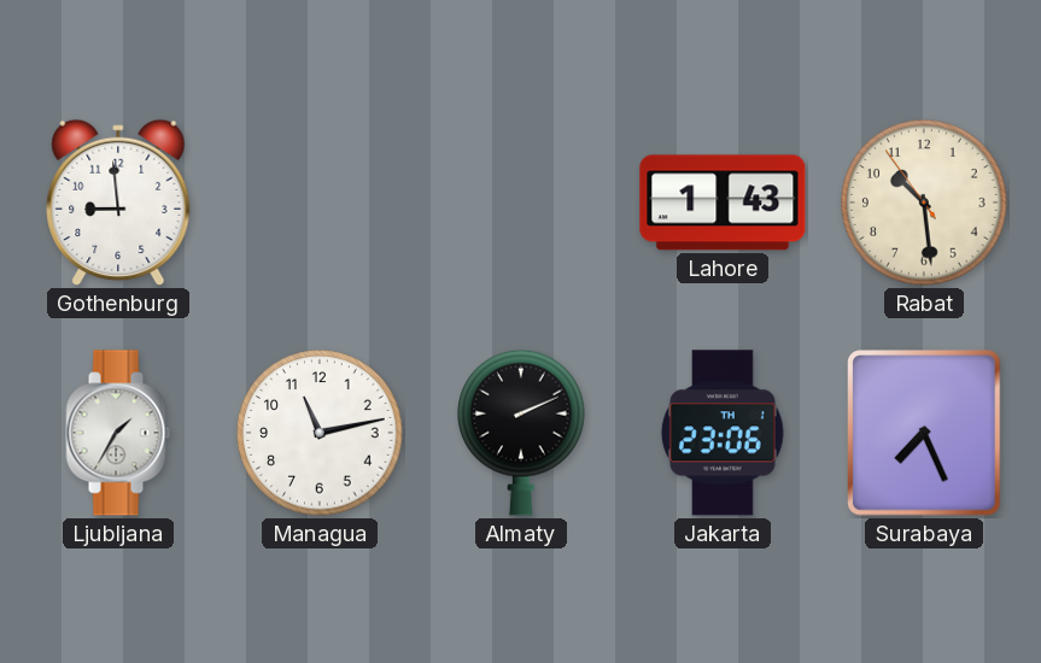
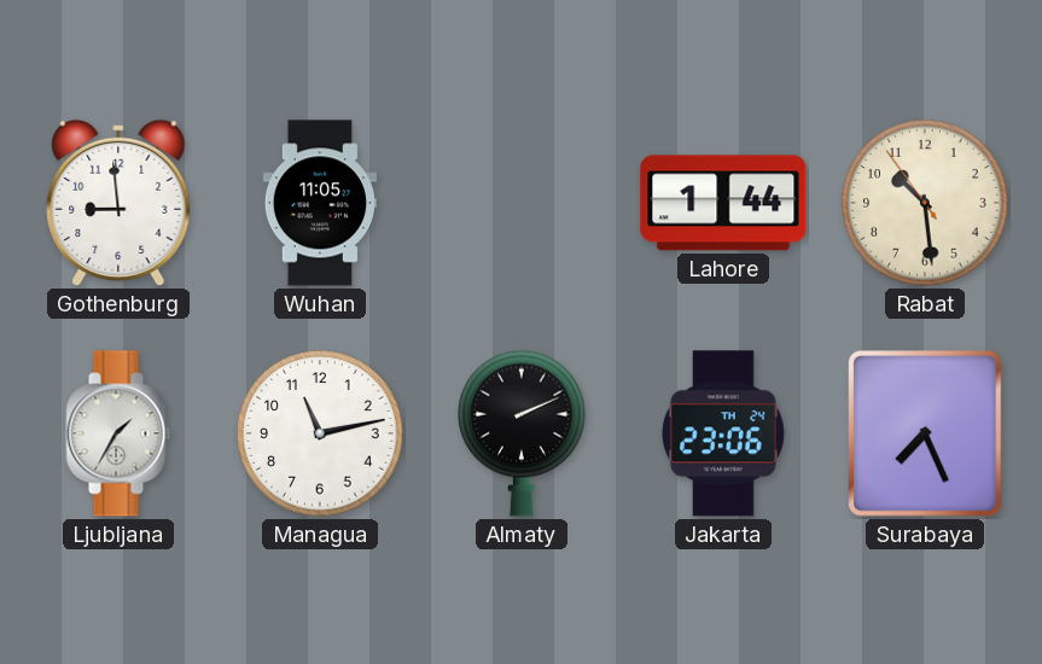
Wuhan: none -> 11:05 (320, 203)
Lahore: 1:43 -> 1:44 (723, 203)
Jakarta date: TH 1 -> TH 24 (723, 433)
